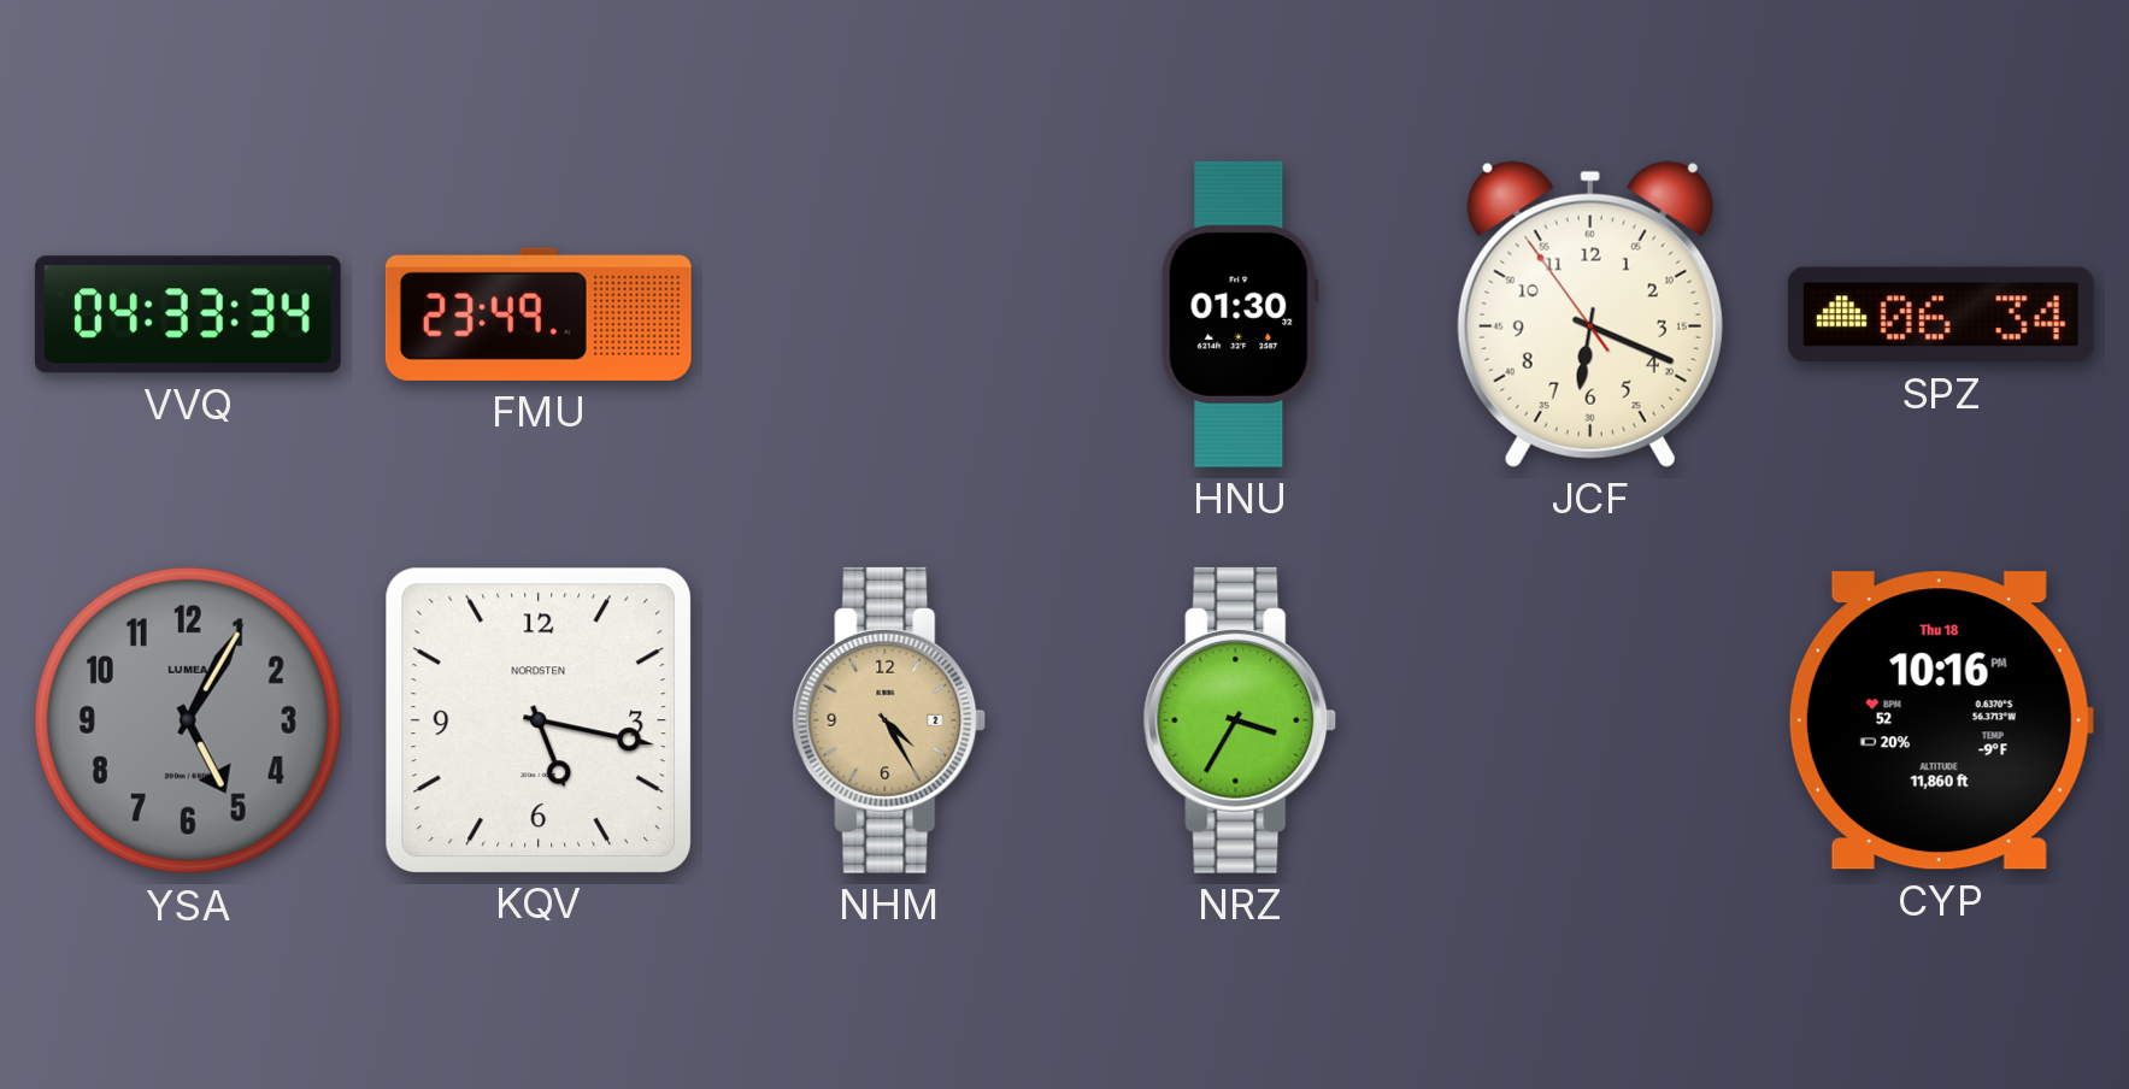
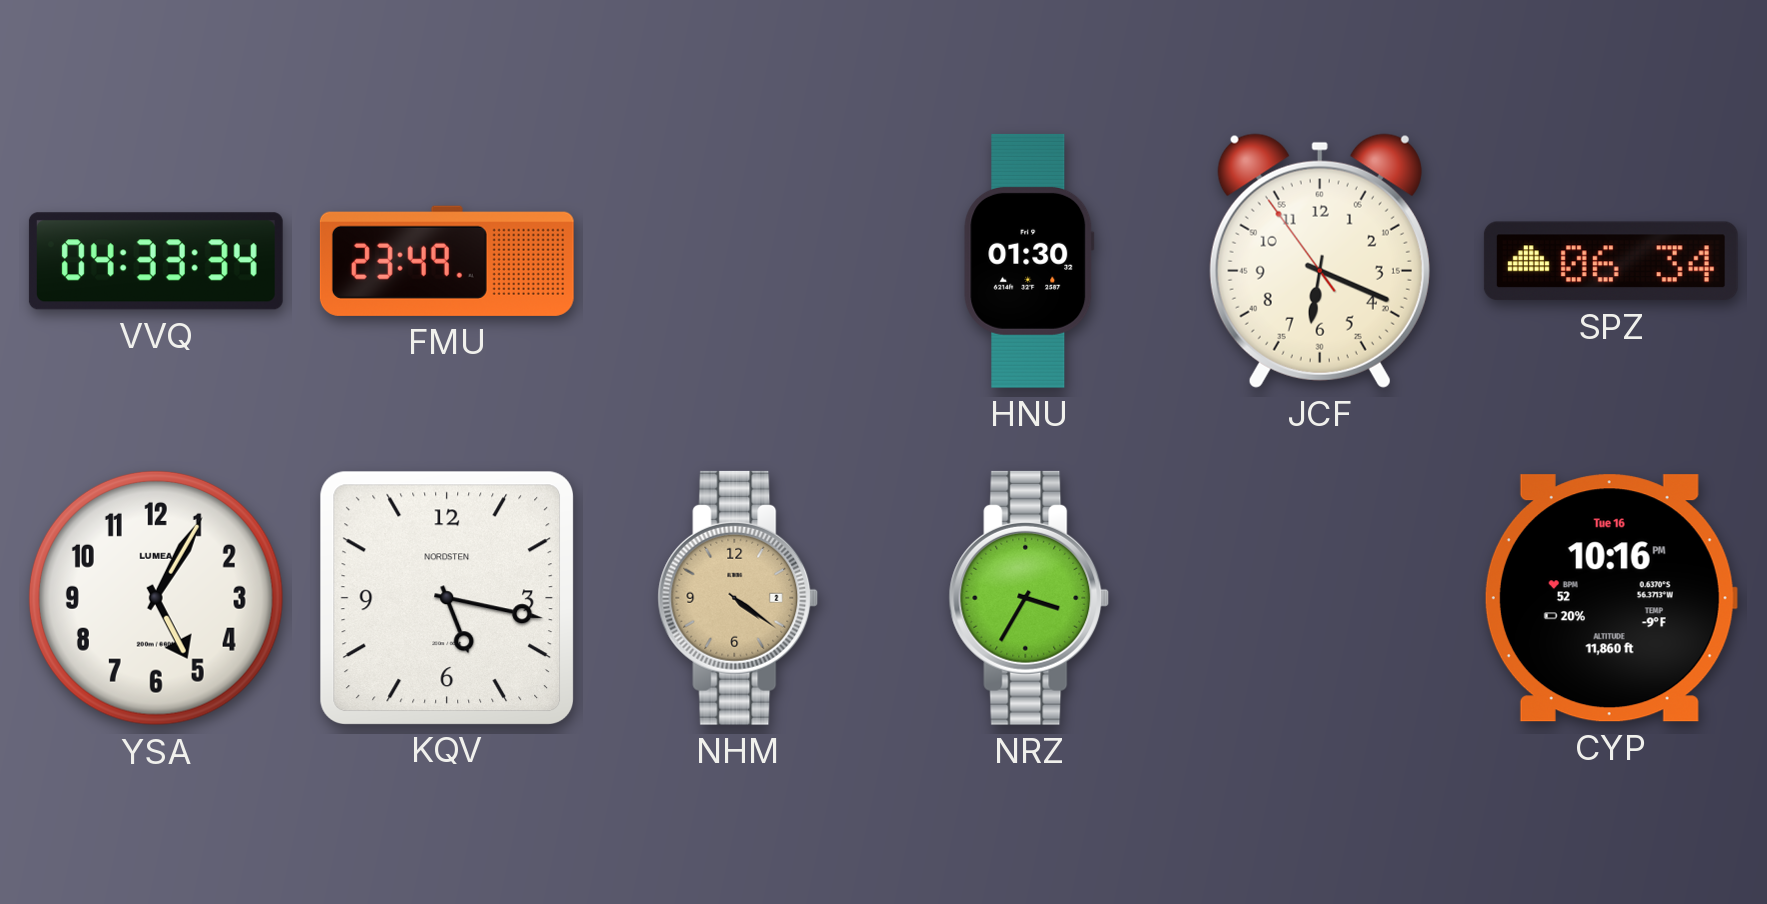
YSA dial: grey -> white (156, 598)
NHM: 4:25 -> 4:21 (738, 598)
CYP date: Thu 18 -> Tue 16 (1611, 598)
